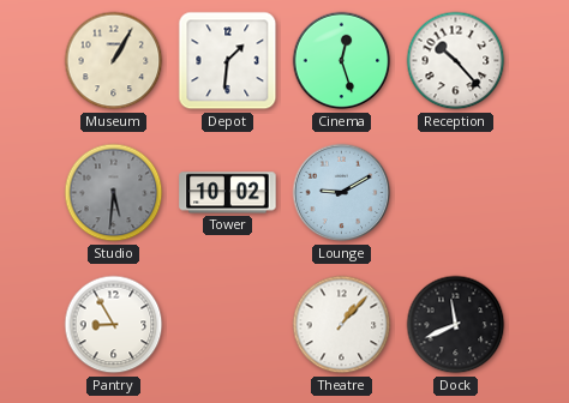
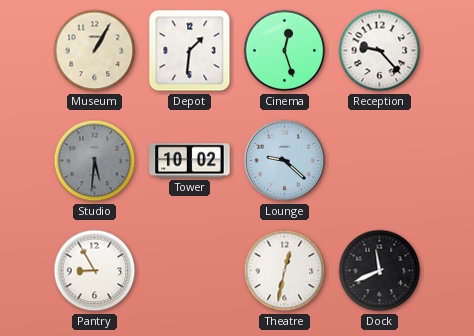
Reception: 10:23 -> 9:23 (380, 51)
Lounge: 9:10 -> 9:22 (285, 161)
Theatre: 1:07 -> 12:32 (285, 271)
